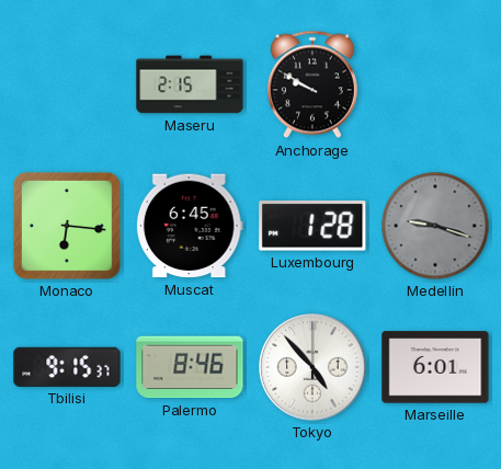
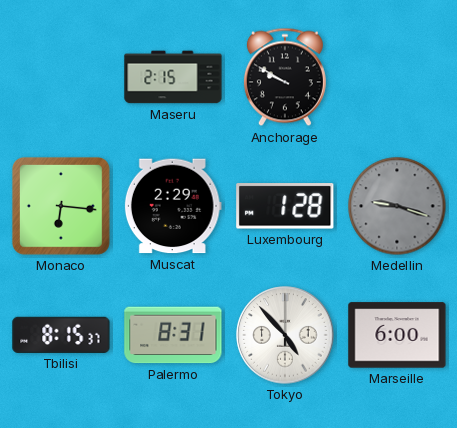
Muscat: 6:45 -> 2:29 (173, 206)
Tbilisi: 9:15 -> 8:15 (61, 335)
Palermo: 8:46 -> 8:31 (173, 335)
Marseille: 6:01 -> 6:00 (397, 335)
